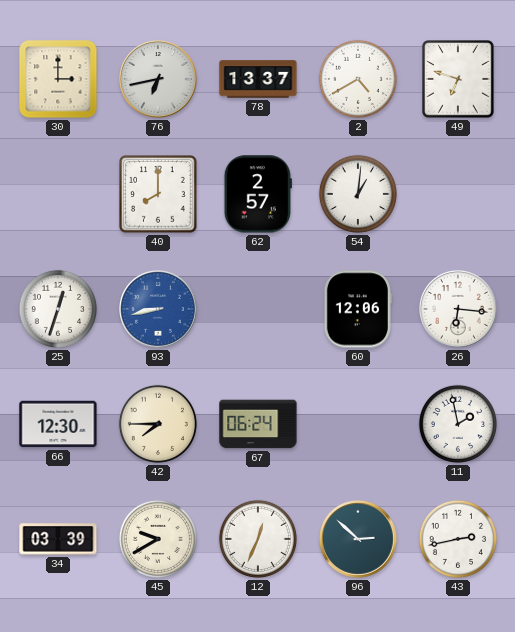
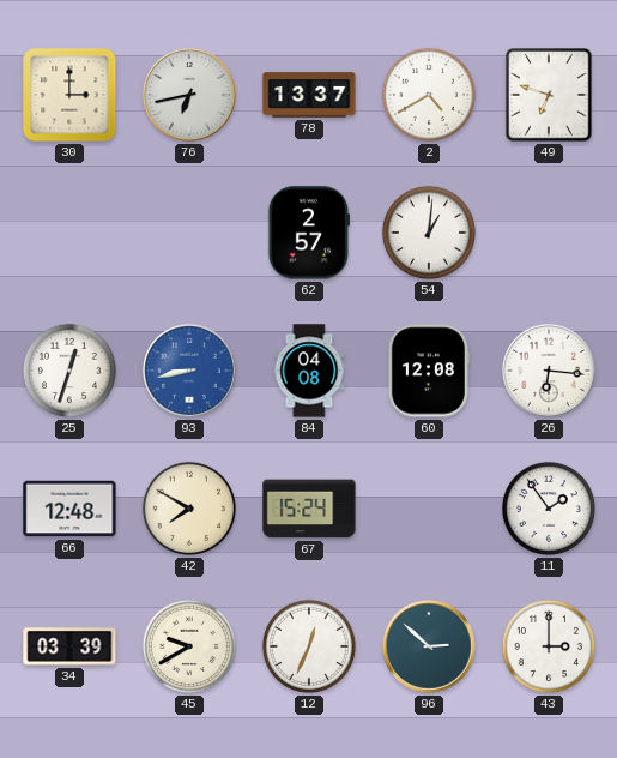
40: 8:00 -> none (158, 194)
84: none -> 04:08 (309, 371)
60: 12:06 -> 12:08 (428, 371)
66: 12:30 -> 12:48 (69, 509)
42: 7:45 -> 7:50 (189, 509)
67: 06:24 -> 15:24 (309, 509)
11: 1:58 -> 1:54 (549, 509)
43: 2:43 -> 3:00 (549, 646)
